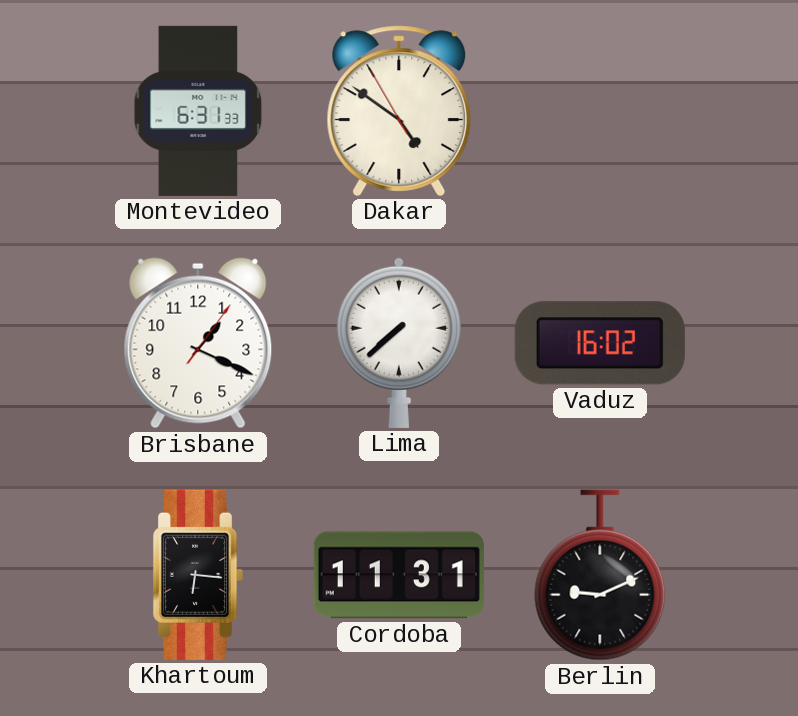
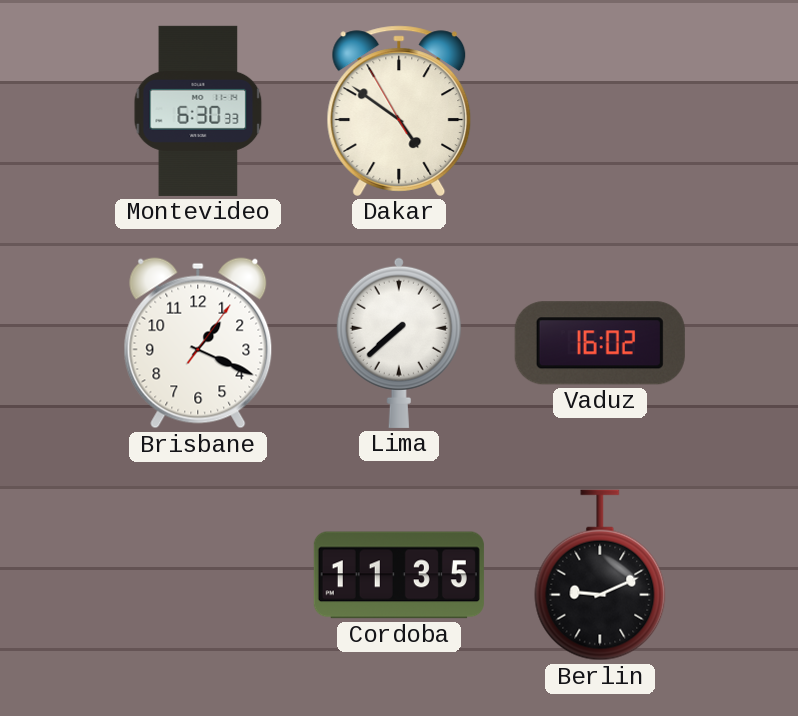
Montevideo: 6:31 -> 6:30 (198, 111)
Khartoum: 6:16 -> none (198, 575)
Cordoba: 11:31 -> 11:35 (399, 575)
